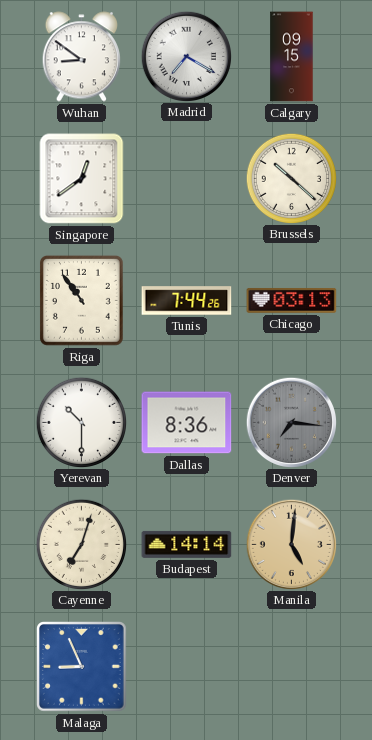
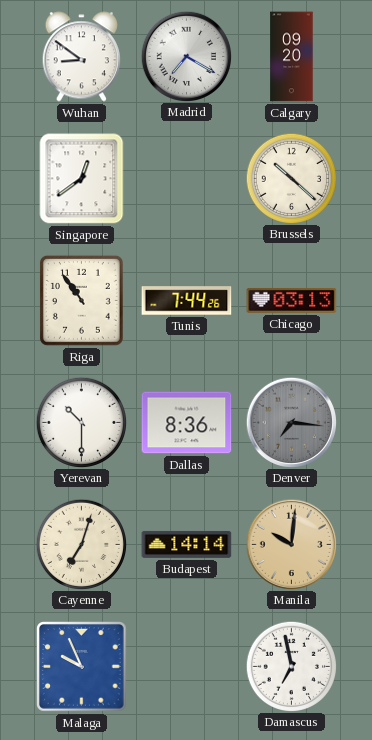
Calgary: 09:15 -> 09:20 (292, 57)
Manila: 5:01 -> 10:01 (291, 544)
Malaga: 8:56 -> 9:56 (82, 667)
Damascus: none -> 6:58 (291, 666)
